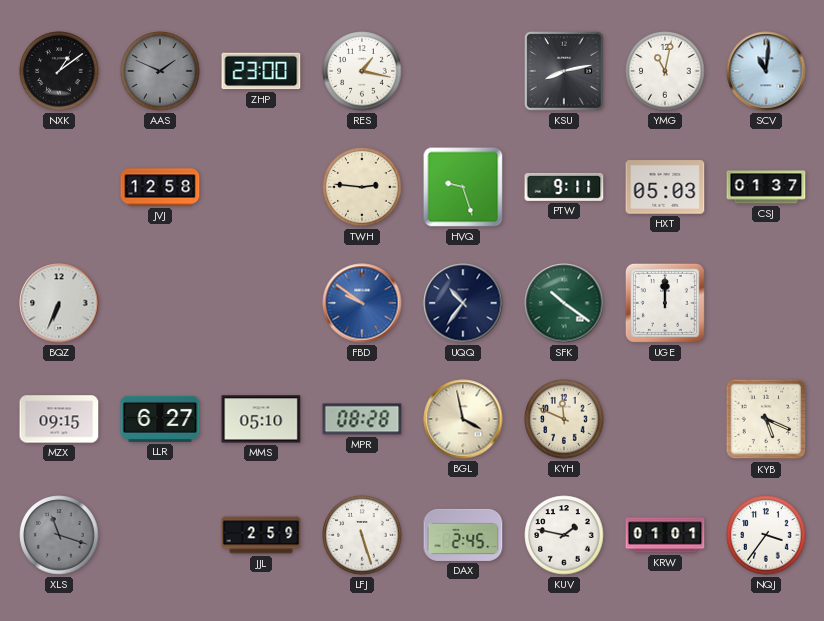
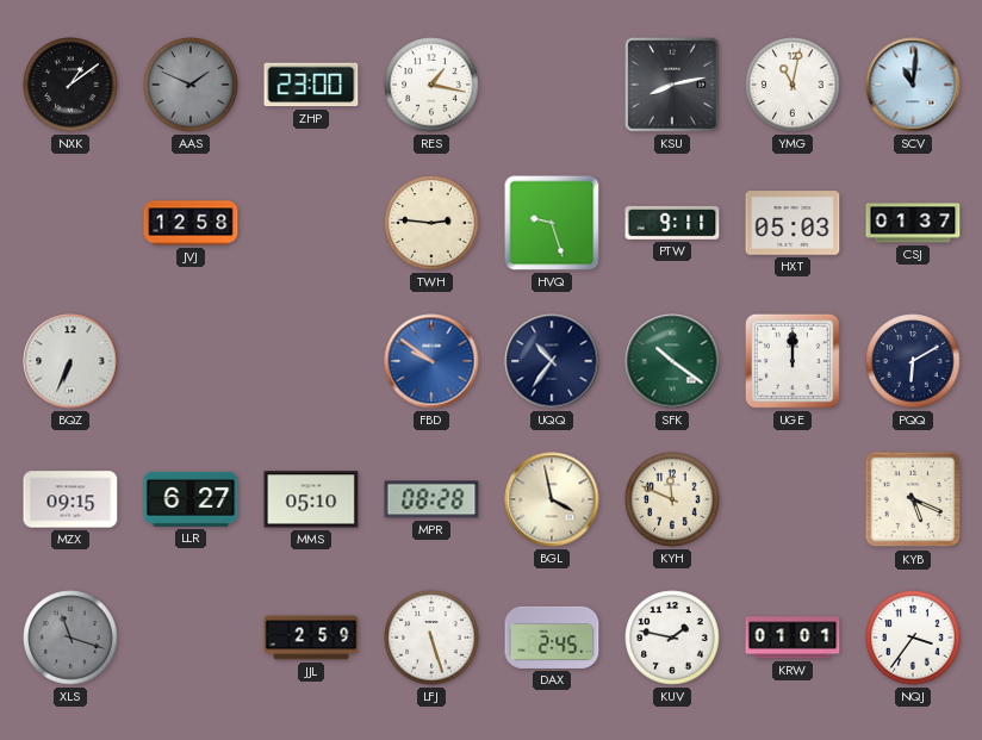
PQQ: none -> 6:10 (913, 361)
